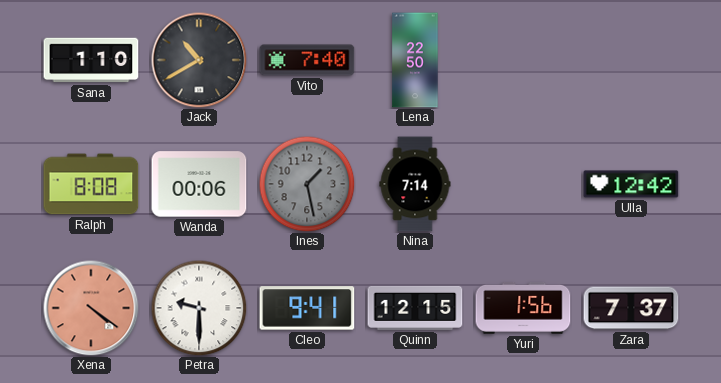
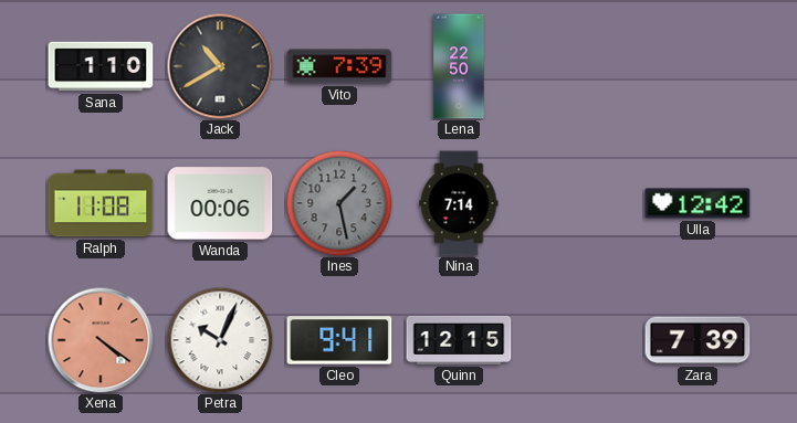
Vito: 7:40 -> 7:39 (339, 66)
Ralph: 8:08 -> 11:08 (101, 203)
Petra: 9:30 -> 10:04 (220, 340)
Yuri: 1:56 -> none (523, 308)
Zara: 7:37 -> 7:39 (698, 340)
